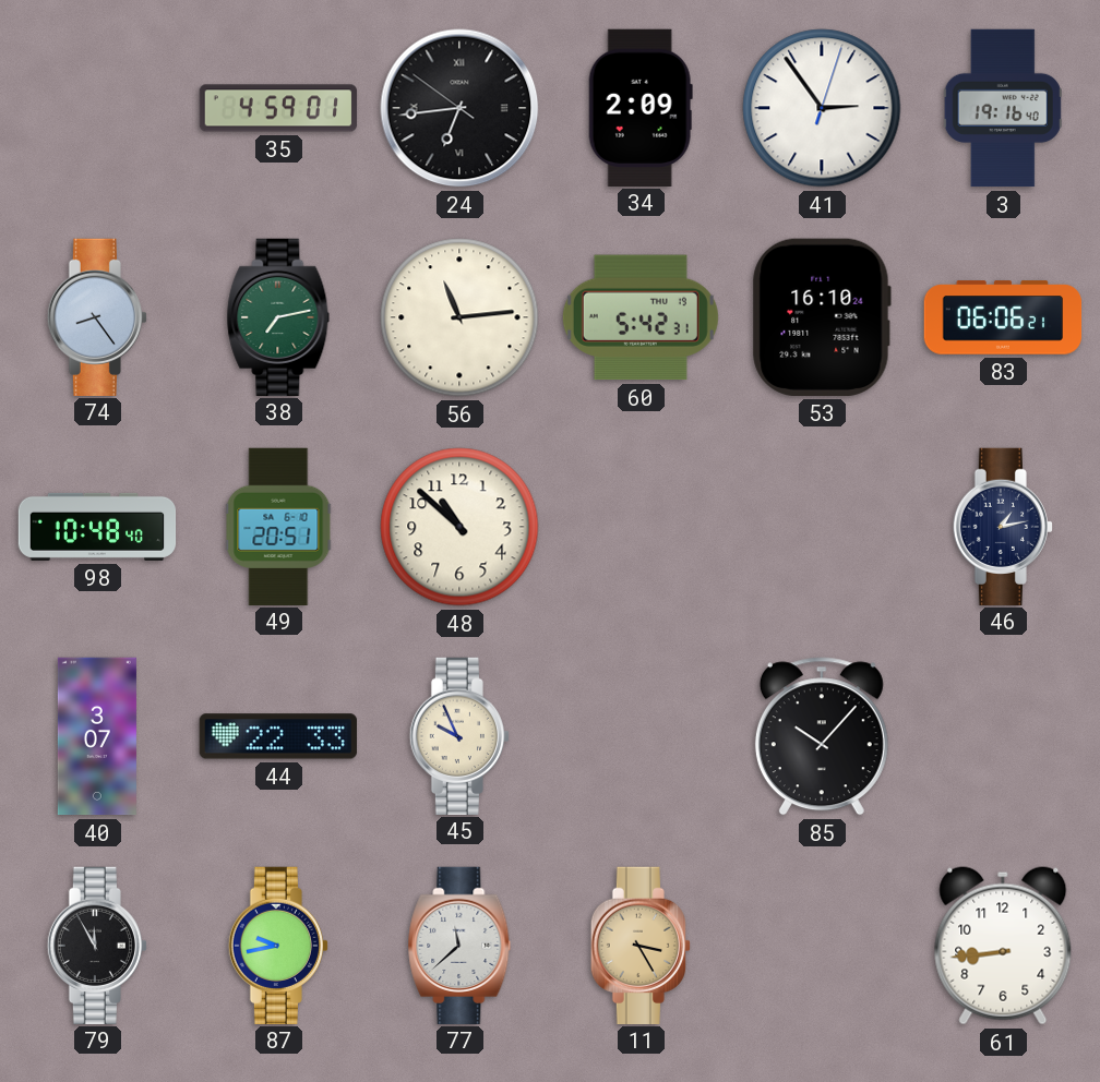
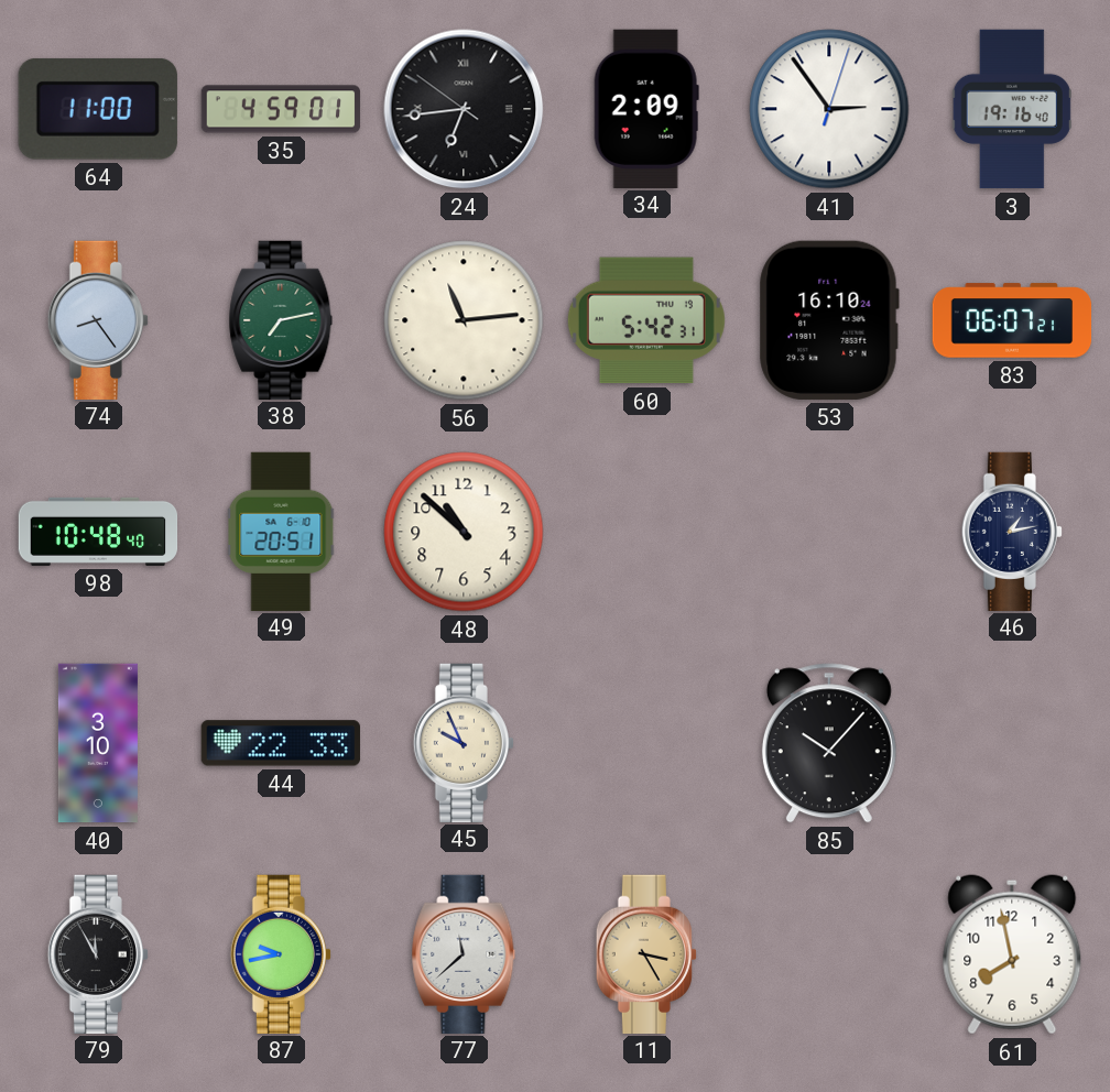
64: none -> 11:00 (98, 109)
83: 06:06 -> 06:07 (1012, 320)
40: 3:07 -> 3:10 (98, 743)
61: 8:44 -> 7:58 (1012, 954)
